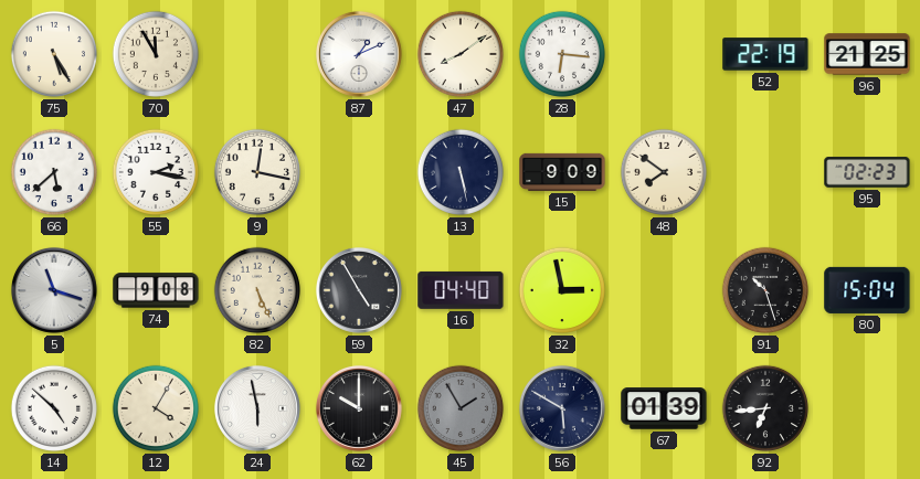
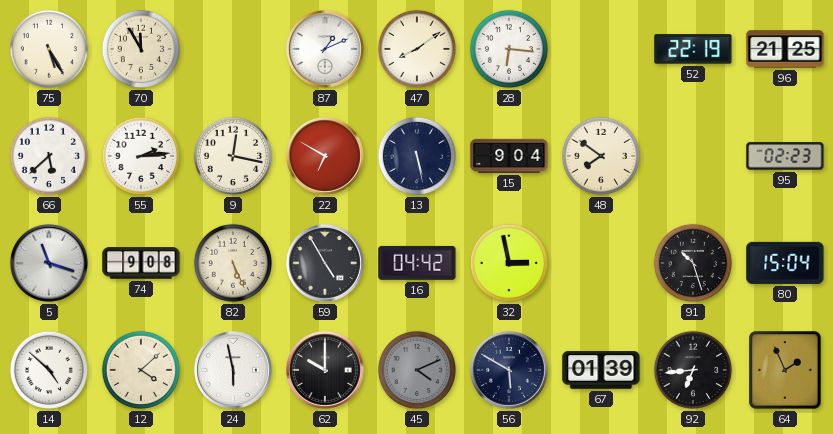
55: 2:17 -> 2:14 (141, 156)
22: none -> 6:50 (325, 156)
15: 9:09 -> 9:04 (509, 156)
16: 04:40 -> 04:42 (417, 263)
12: 4:05 -> 4:08 (141, 370)
45: 1:55 -> 4:11 (417, 370)
64: none -> 1:56 (785, 370)
